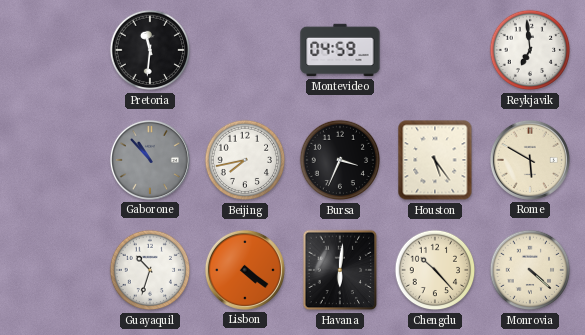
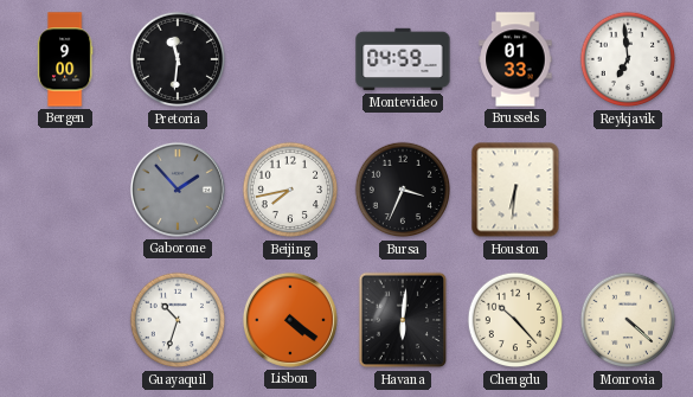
Bergen: none -> 9:00 (65, 59)
Brussels: none -> 01:33 (515, 59)
Gaborone: 10:53 -> 1:53 (178, 190)
Houston: 5:24 -> 6:31 (515, 190)
Rome: 5:50 -> none (530, 160)
